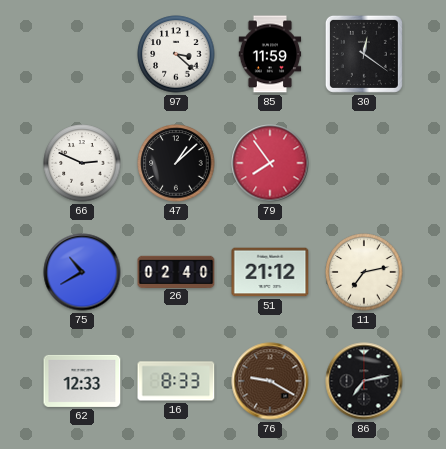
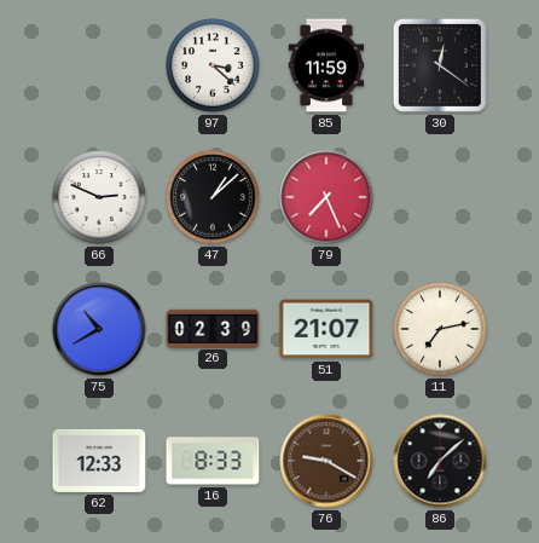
79: 7:54 -> 7:26 (326, 197)
26: 02:40 -> 02:39 (213, 328)
51: 21:12 -> 21:07 (326, 329)
86: 7:13 -> 7:08 (440, 461)
